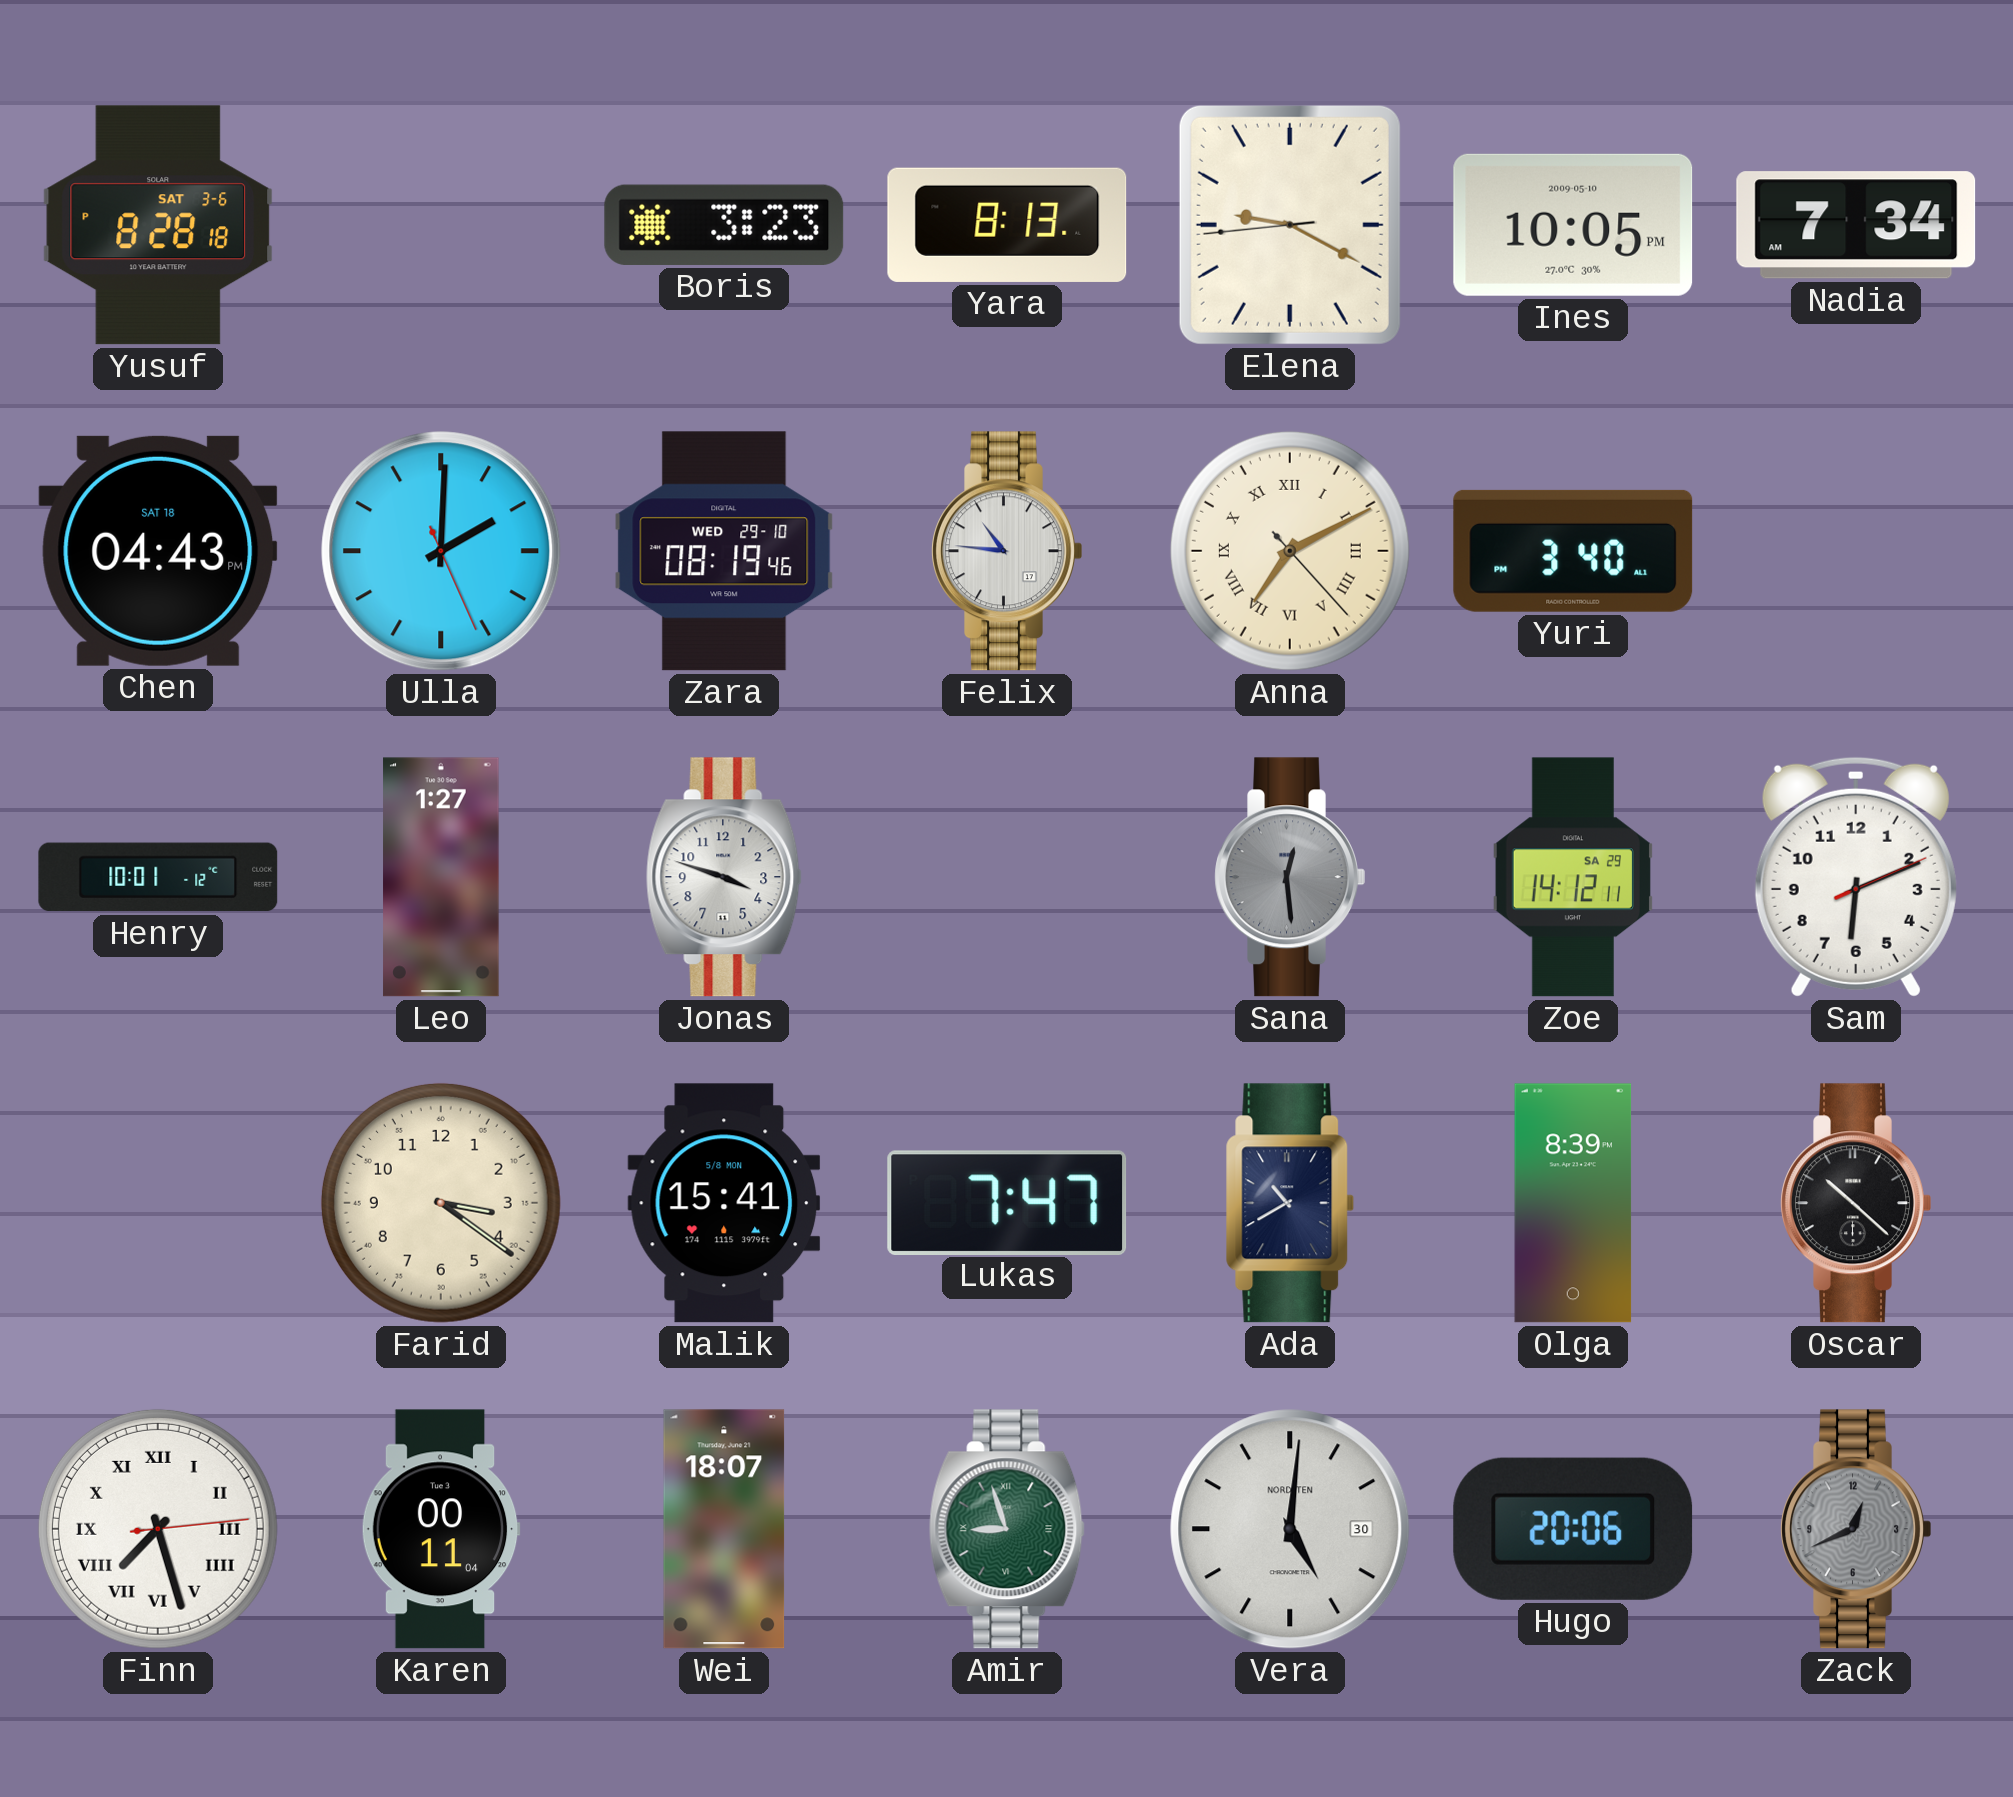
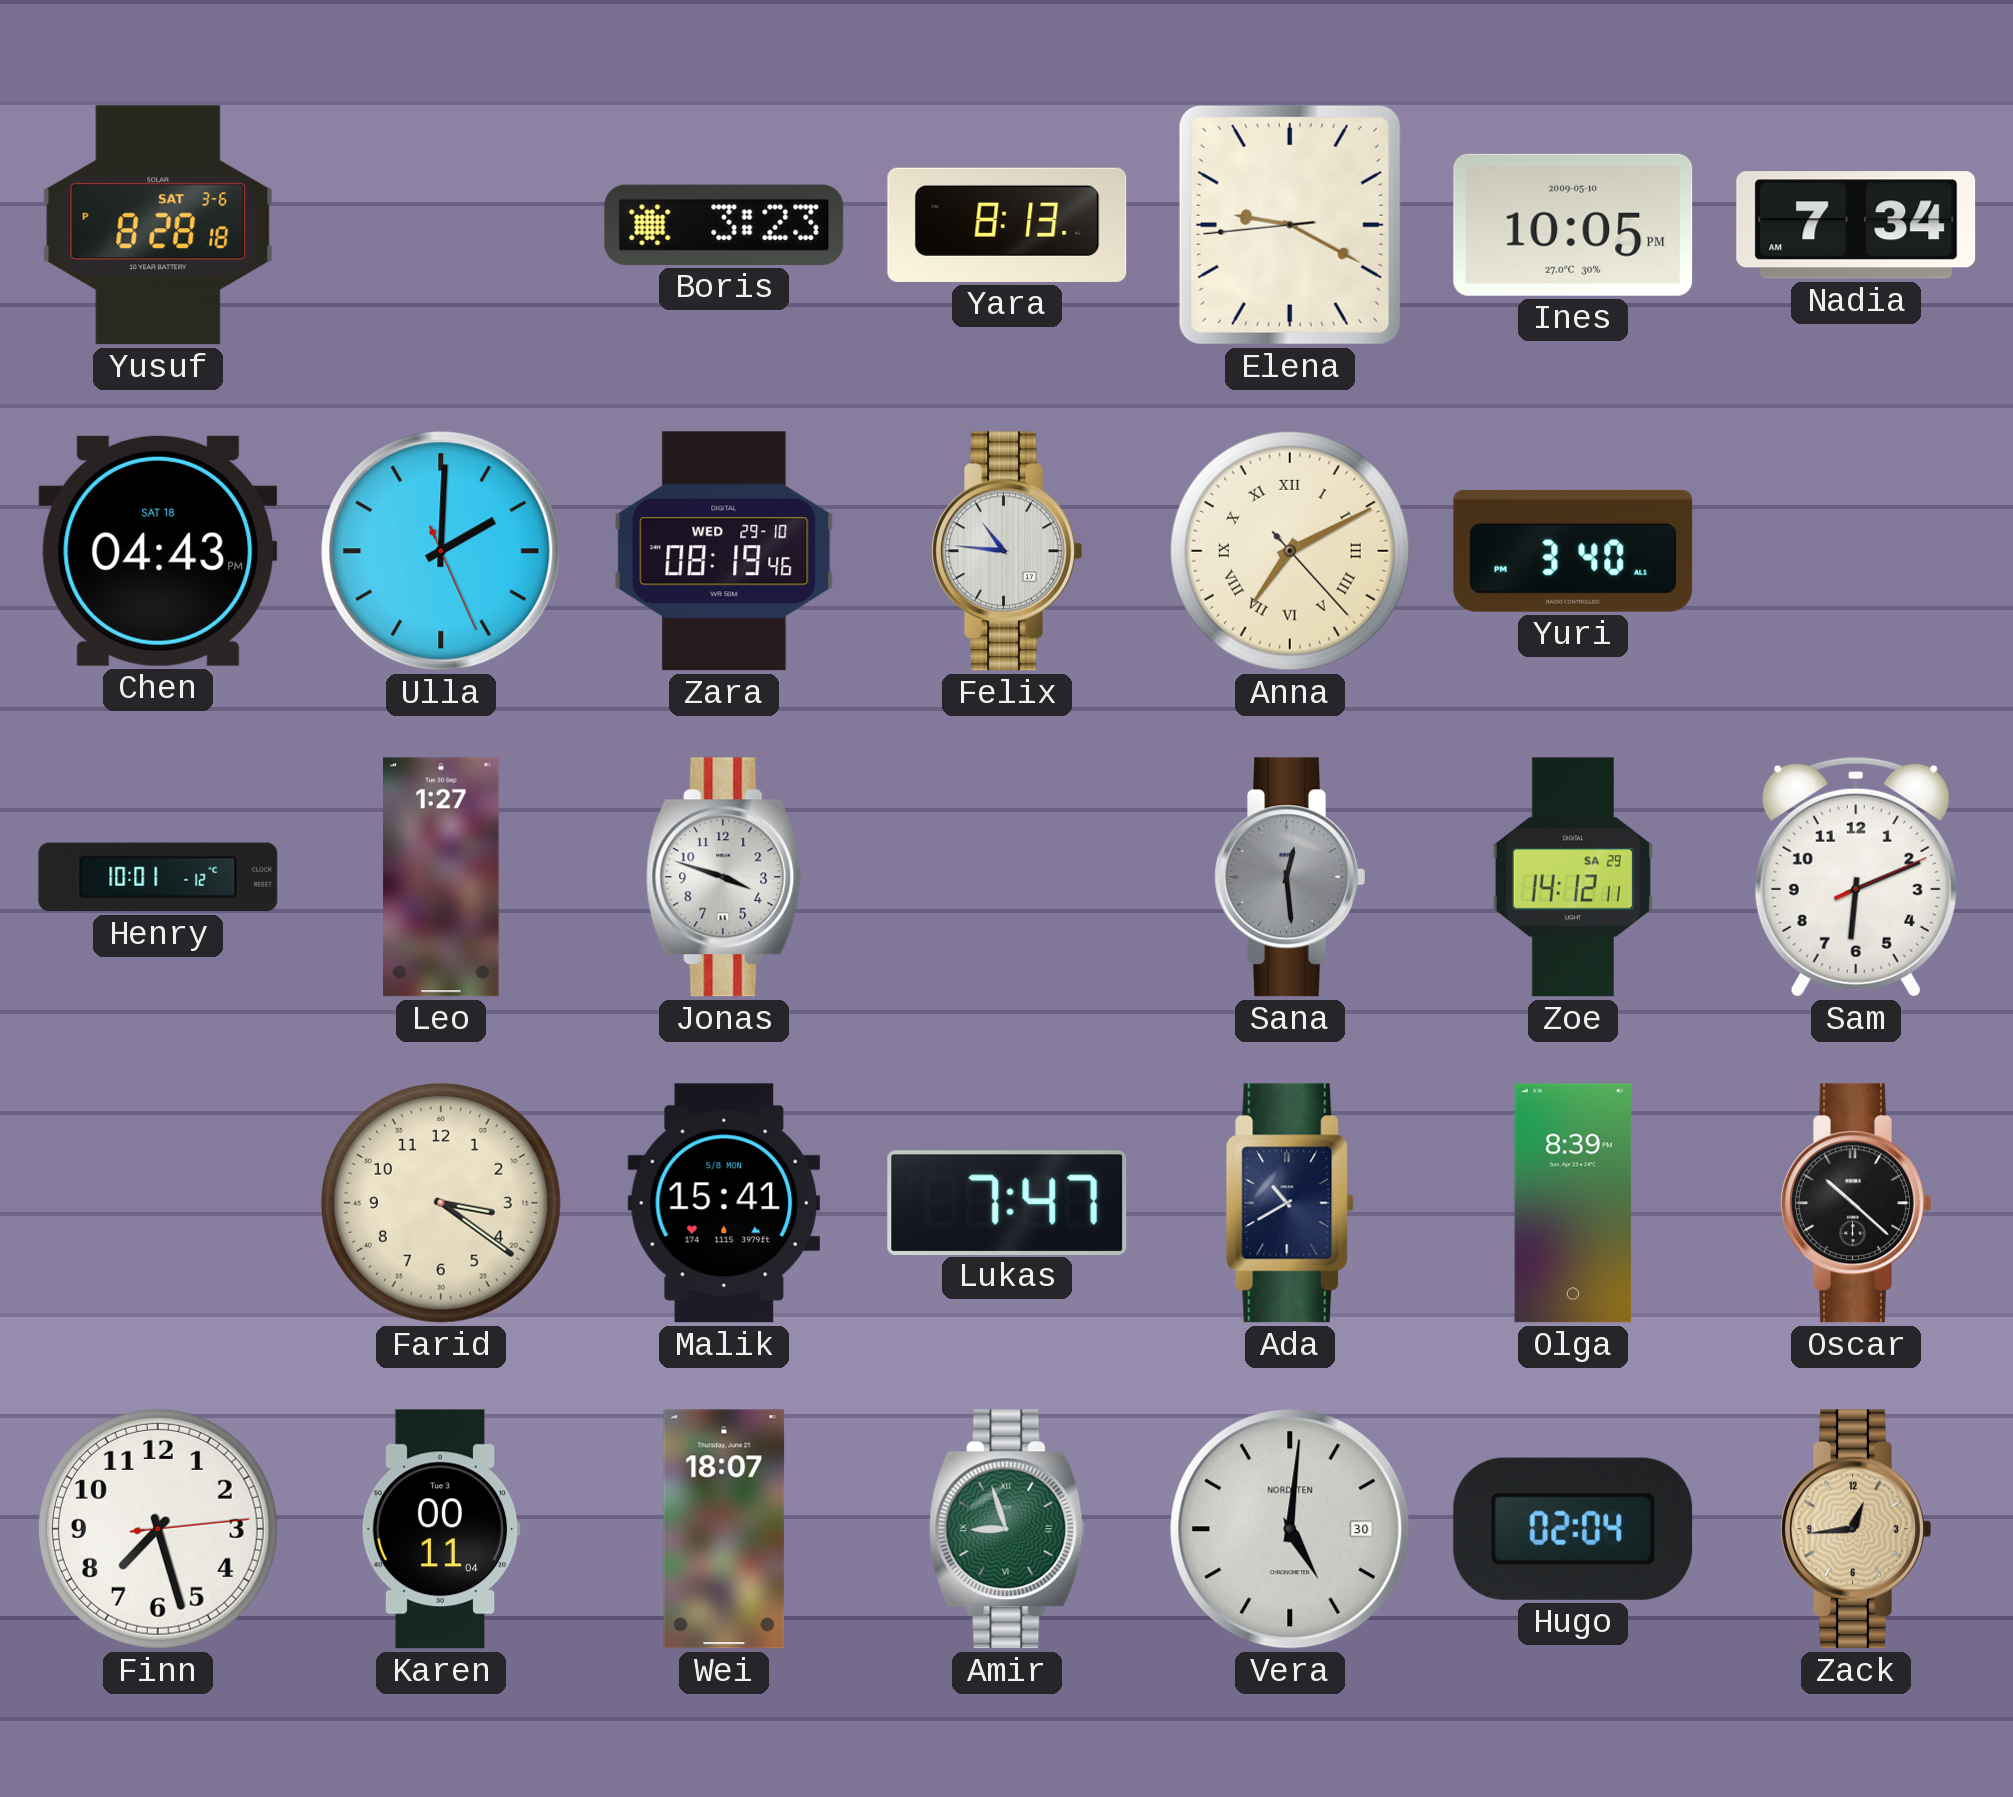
Finn numerals: Roman -> Arabic (158, 1529)
Hugo: 20:06 -> 02:04 (1573, 1529)
Zack: 12:41 -> 12:44 (1856, 1529)
Zack dial: grey -> champagne (1856, 1529)
